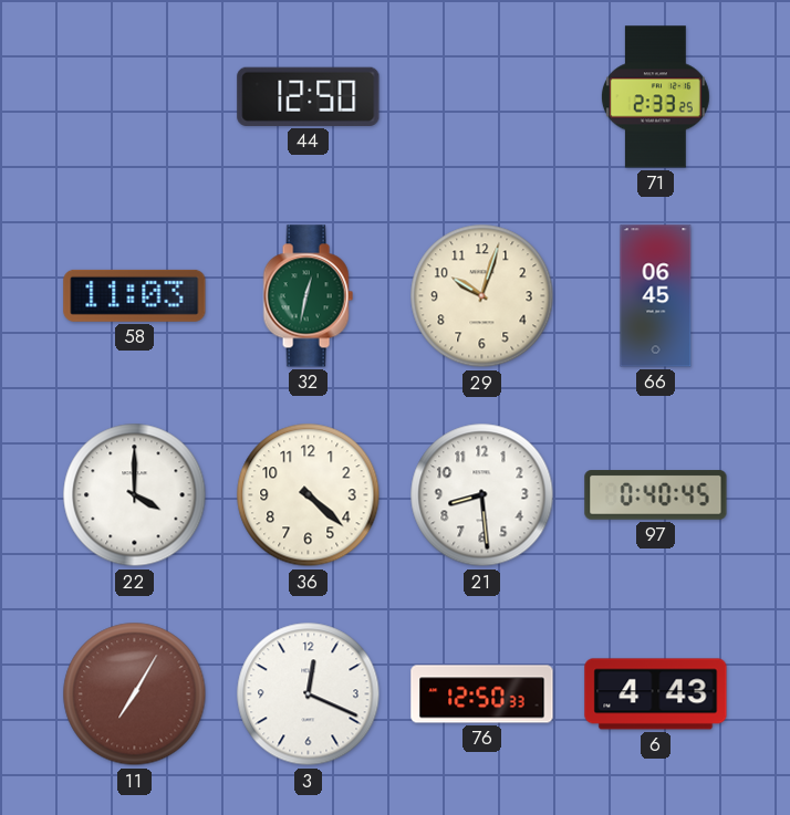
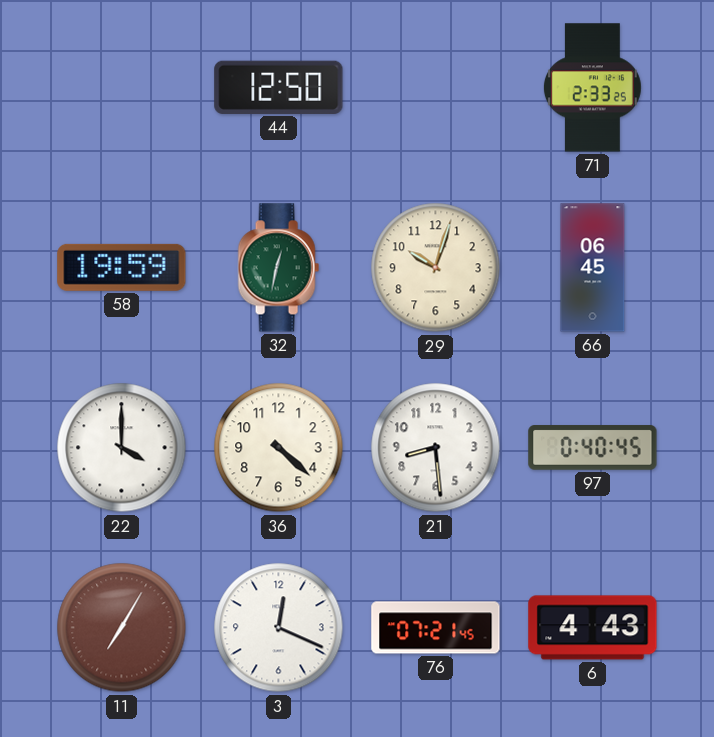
58: 11:03 -> 19:59 (122, 267)
76: 12:50 -> 07:21 (436, 628)
